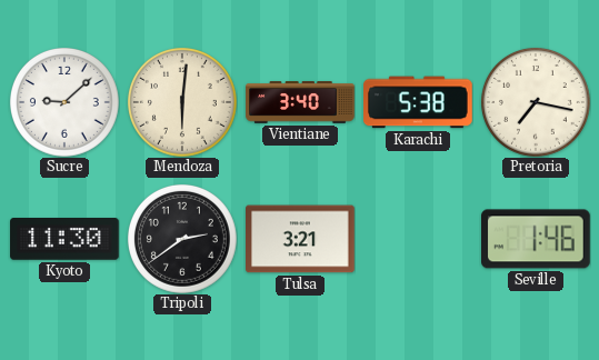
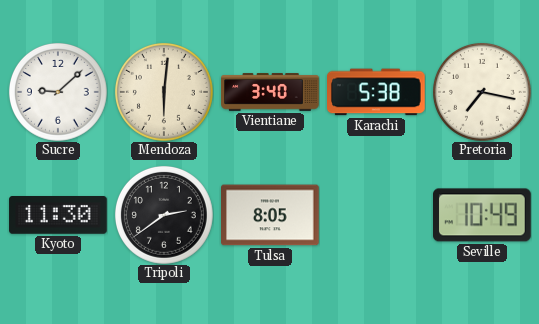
Tulsa: 3:21 -> 8:05 (271, 215)
Seville: 1:46 -> 10:49 (483, 215)
